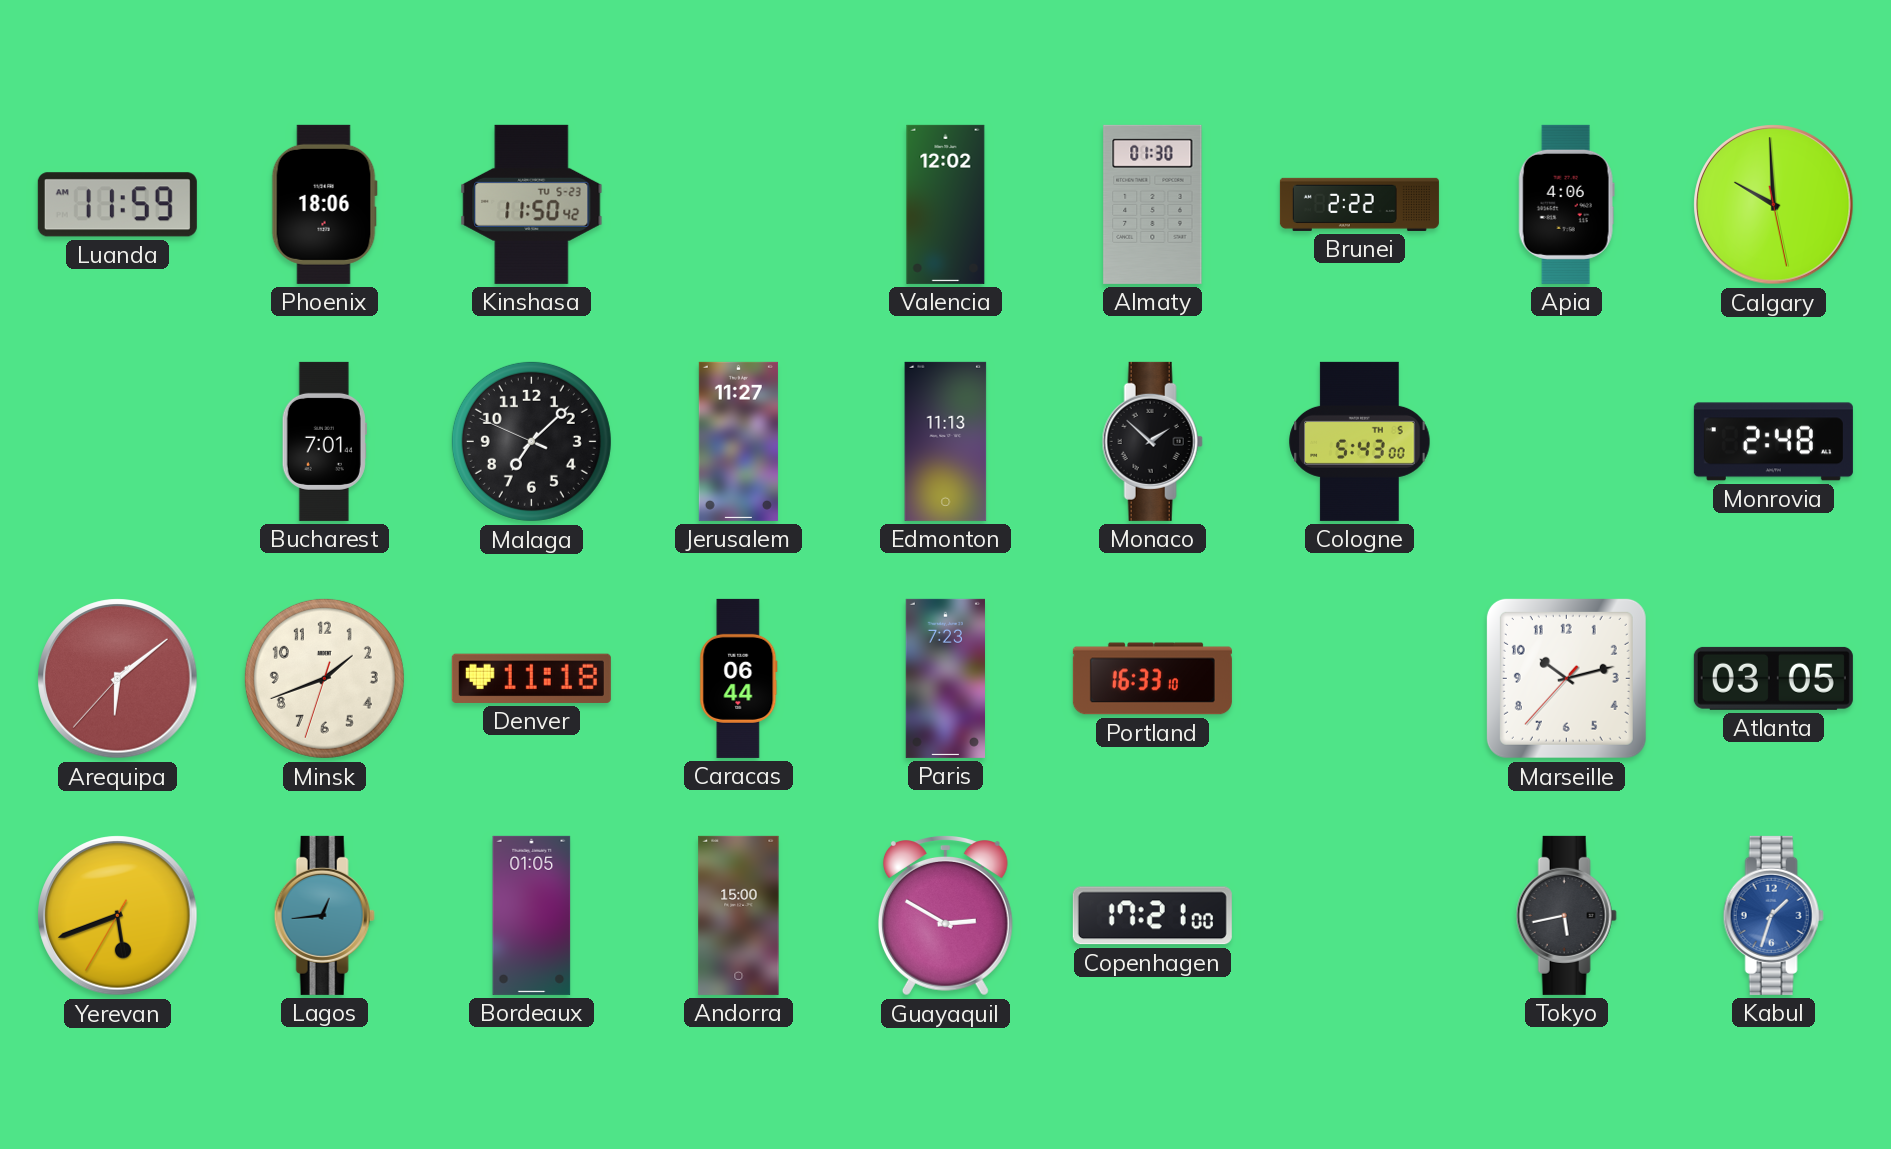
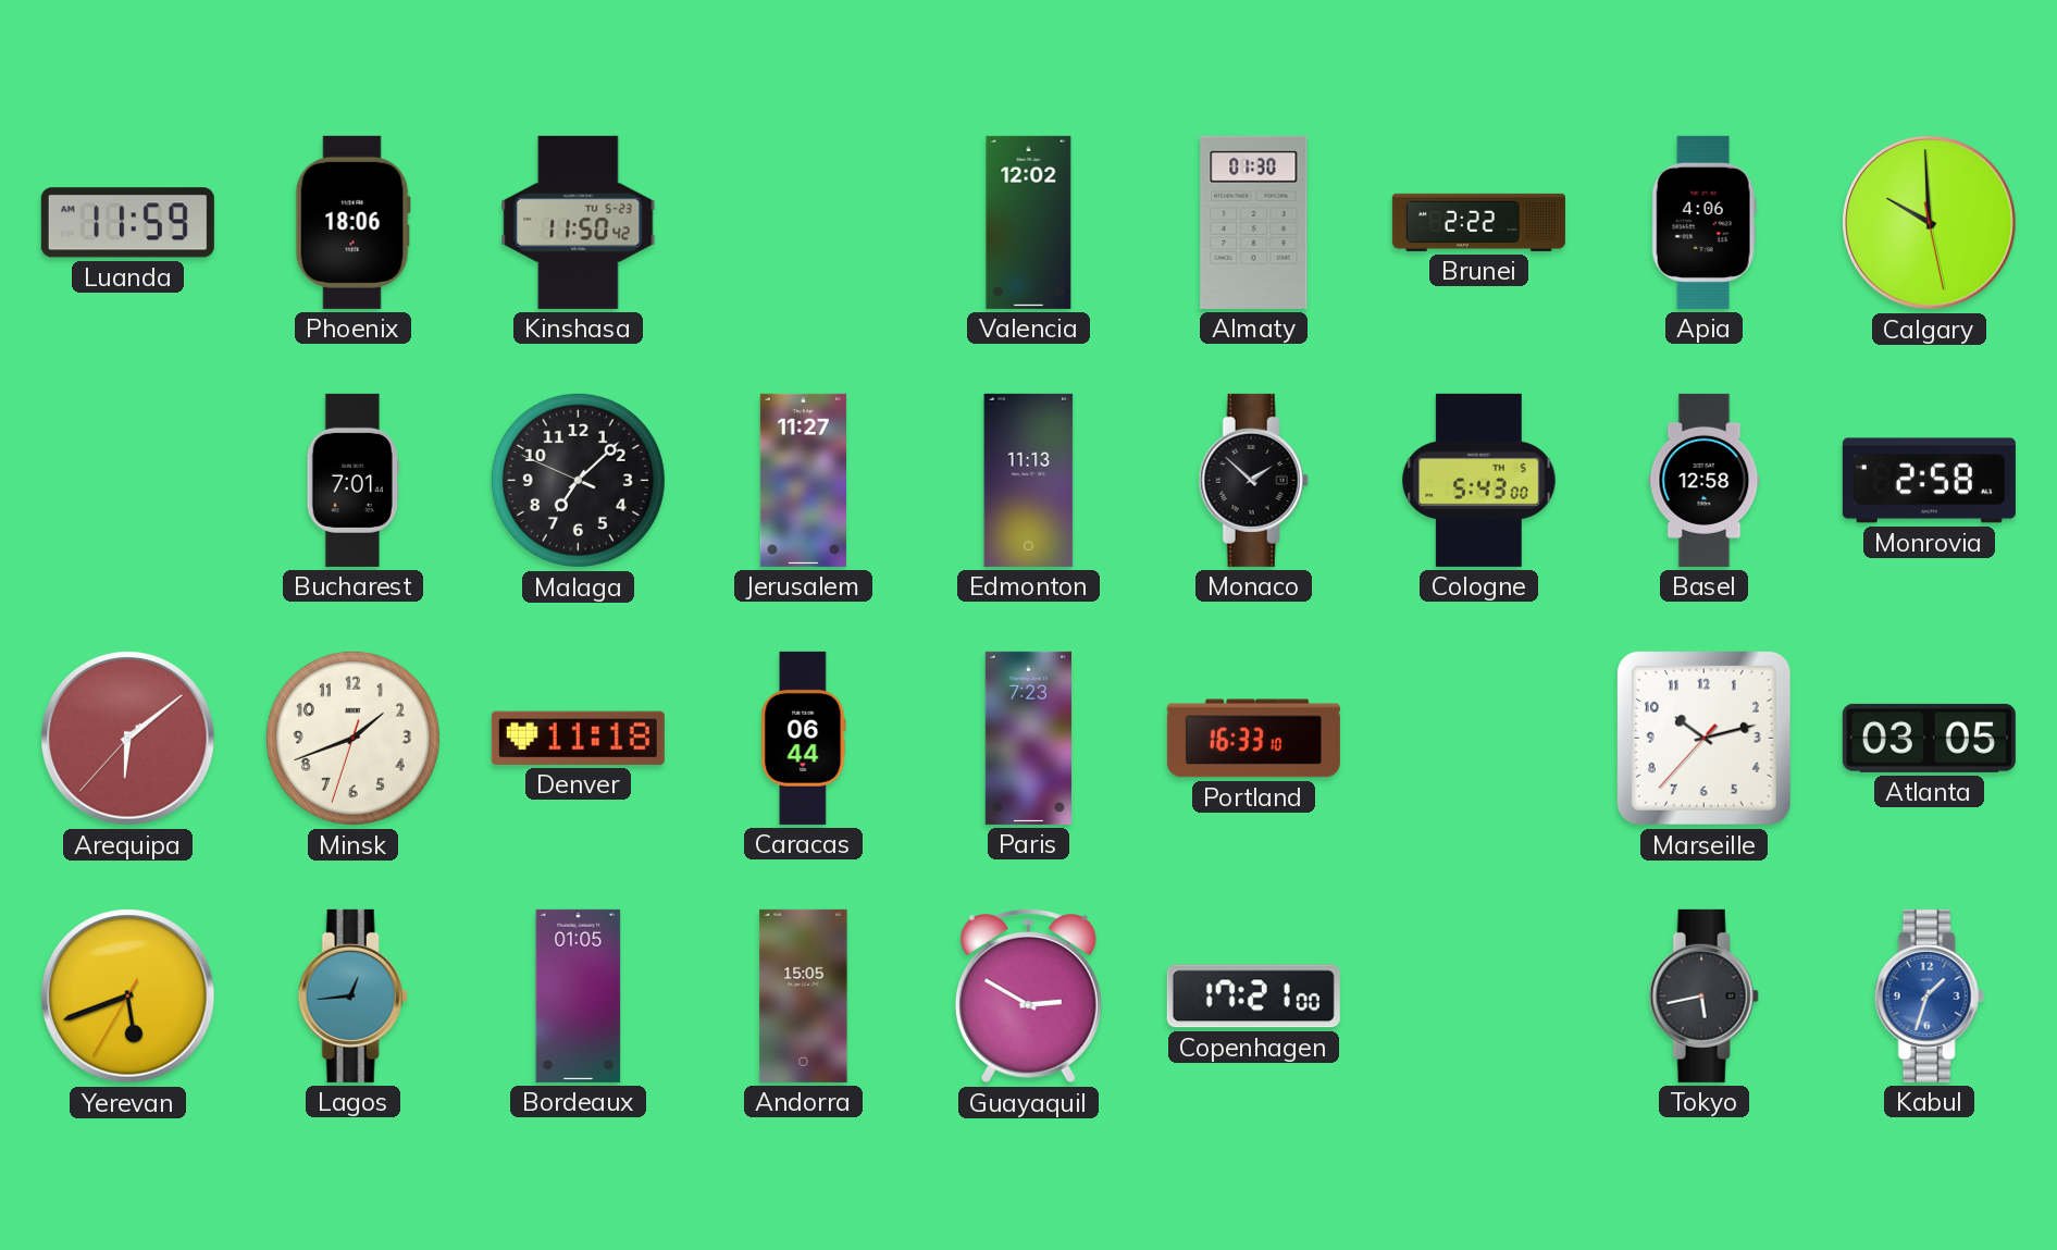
Basel: none -> 12:58 (1705, 480)
Monrovia: 2:48 -> 2:58 (1929, 481)
Andorra: 15:00 -> 15:05 (804, 995)
